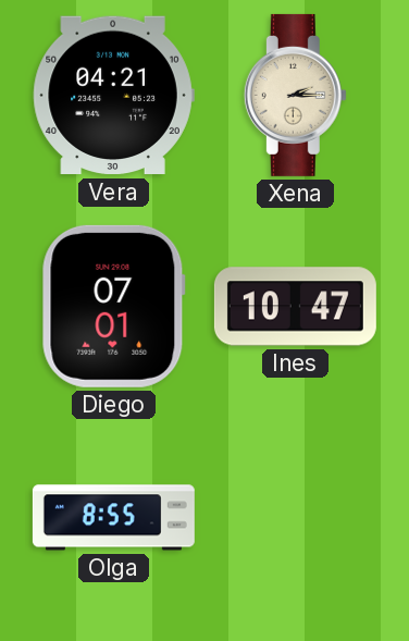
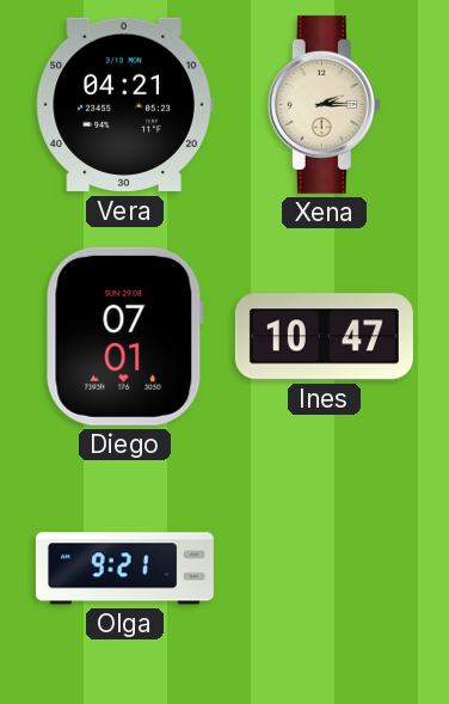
Olga: 8:55 -> 9:21 (124, 569)
